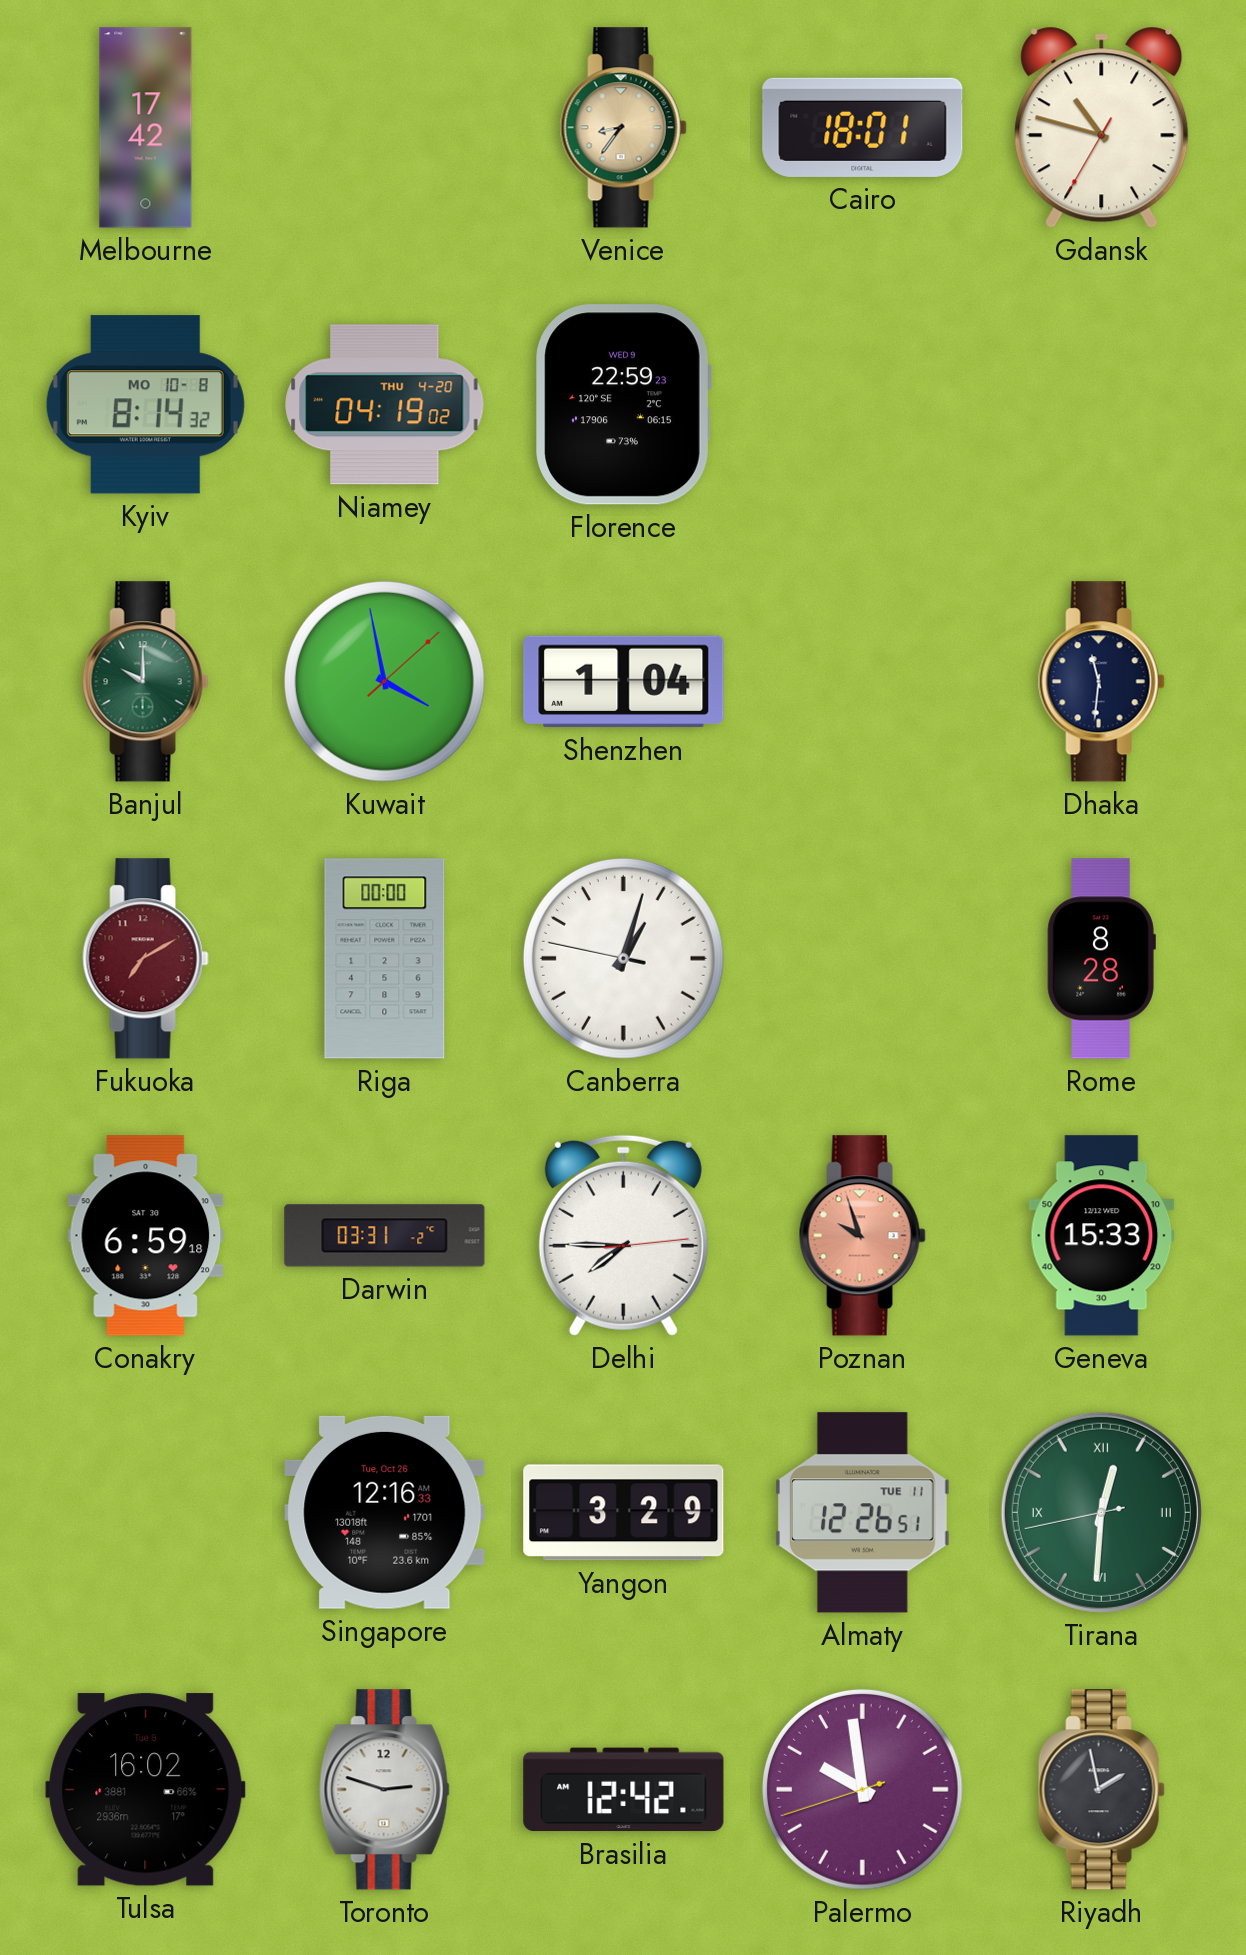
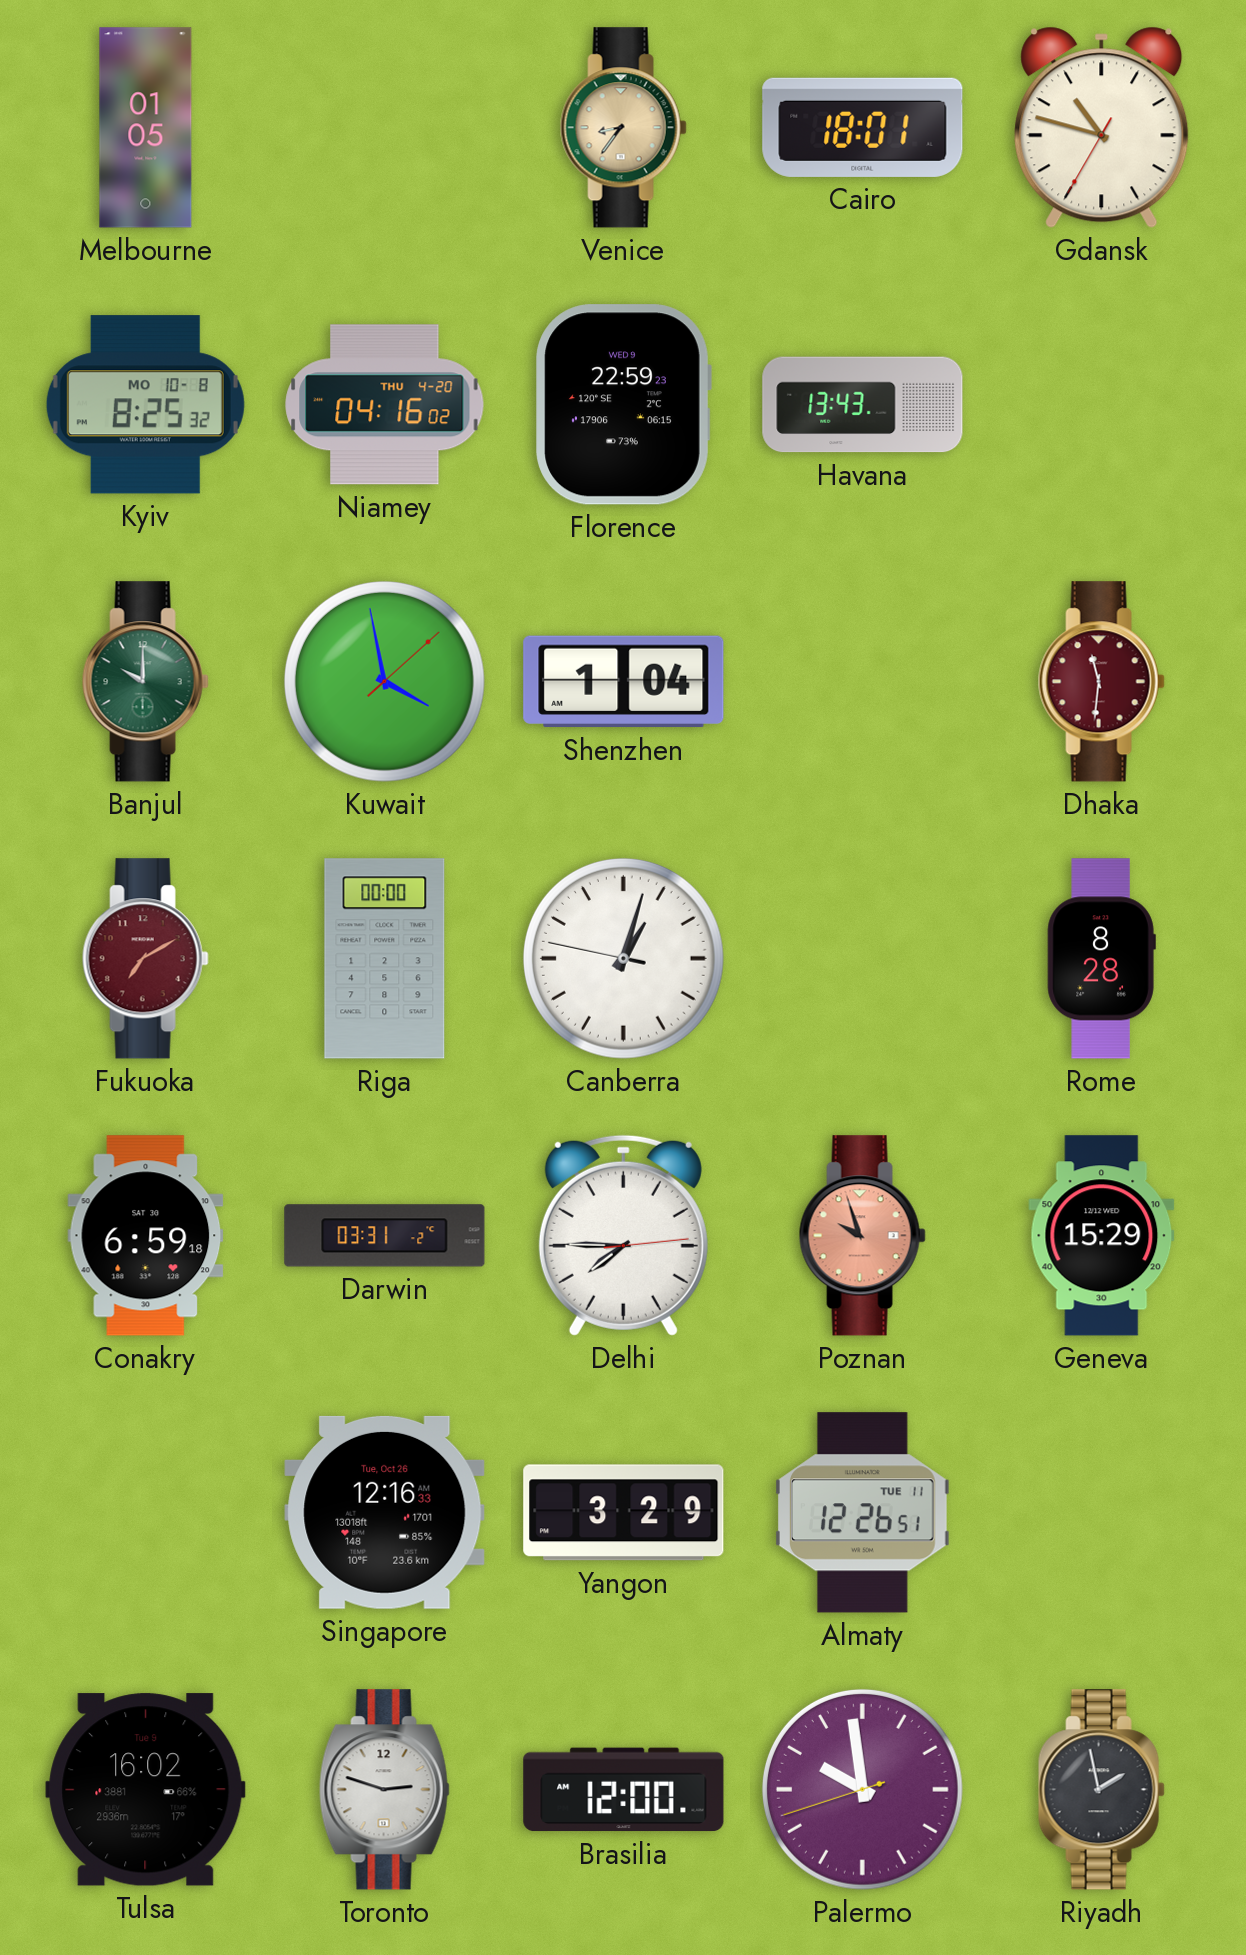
Melbourne: 17:42 -> 01:05 (146, 128)
Kyiv: 8:14 -> 8:25 (145, 405)
Niamey: 04:19 -> 04:16 (385, 405)
Havana: none -> 13:43 (863, 405)
Dhaka dial: navy -> burgundy (1101, 682)
Geneva: 15:33 -> 15:29 (1102, 1236)
Tirana: 12:30 -> none (1101, 1512)
Brasilia: 12:42 -> 12:00 (624, 1790)
